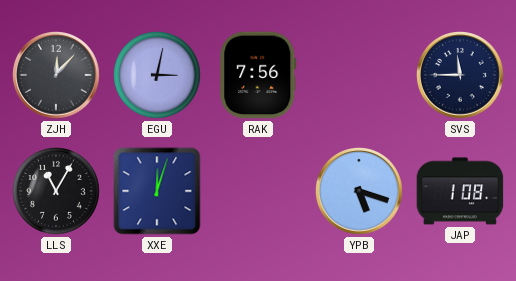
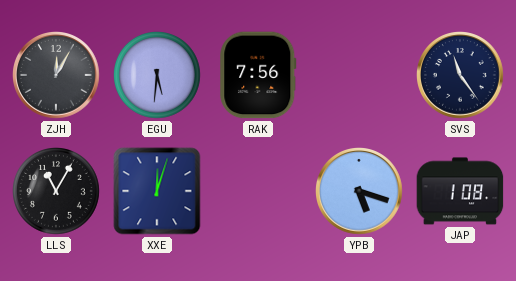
ZJH: 12:07 -> 12:05 (56, 75)
EGU: 3:02 -> 5:31 (158, 76)
SVS: 11:45 -> 11:24 (460, 75)
